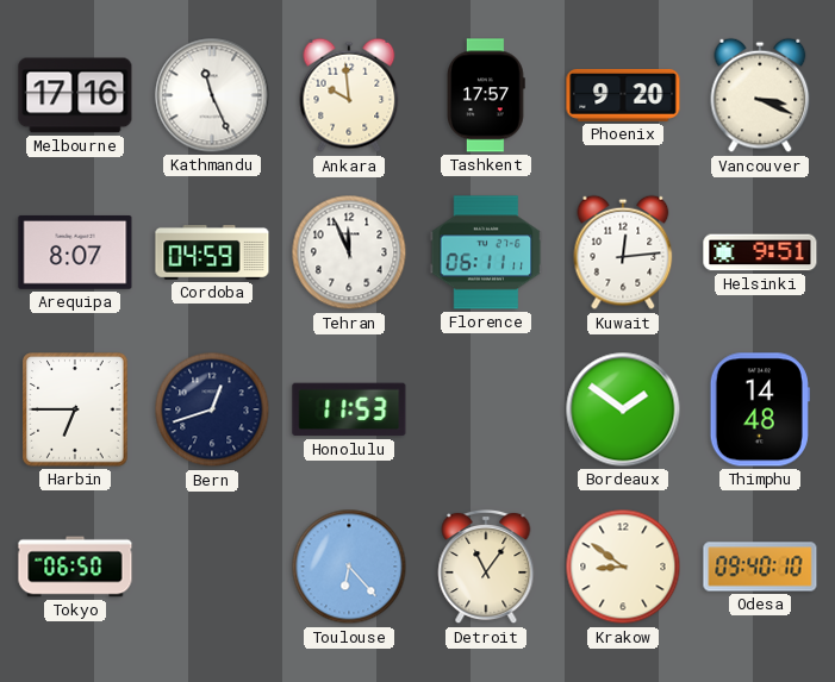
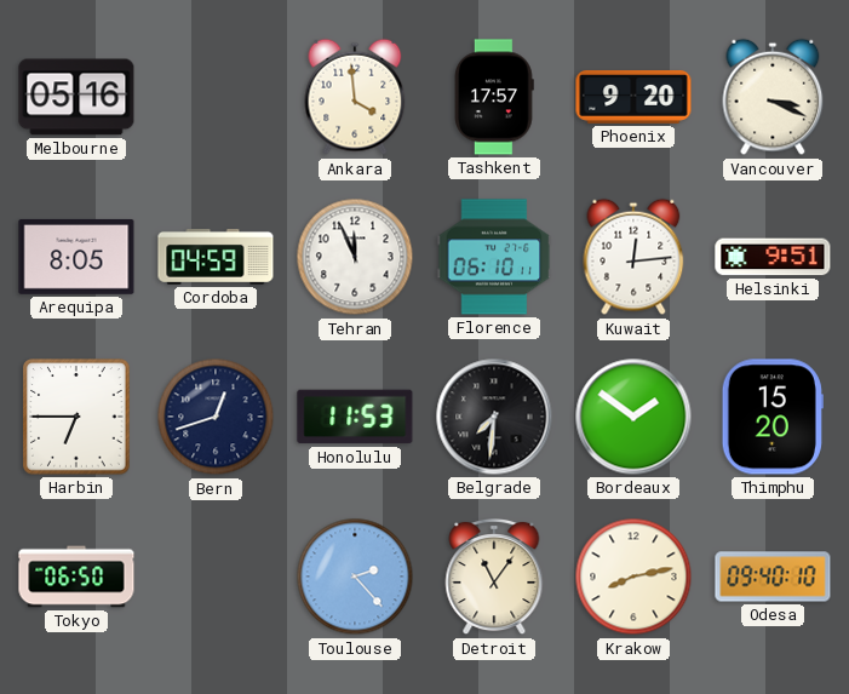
Melbourne: 17:16 -> 05:16 (76, 97)
Kathmandu: 11:26 -> none (212, 95)
Ankara: 9:59 -> 3:59 (355, 97)
Arequipa: 8:07 -> 8:05 (76, 257)
Florence: 06:11 -> 06:10 (494, 257)
Belgrade: none -> 7:31 (494, 417)
Thimphu: 14:48 -> 15:20 (773, 417)
Toulouse: 6:23 -> 2:23 (355, 577)
Krakow: 8:51 -> 8:13 (633, 577)
